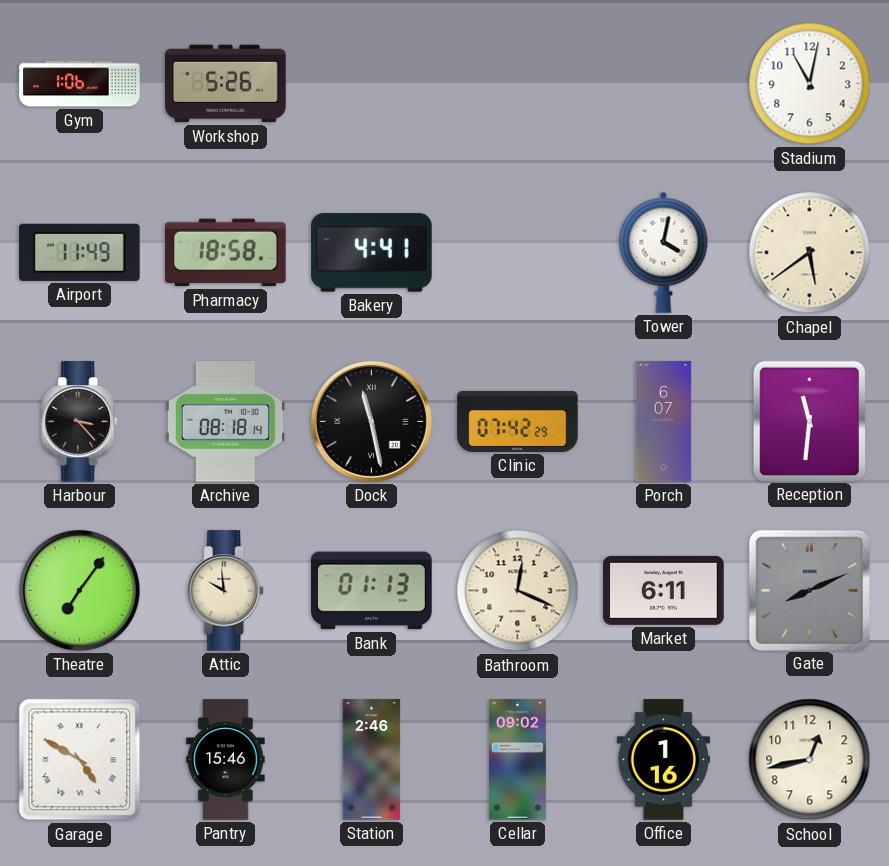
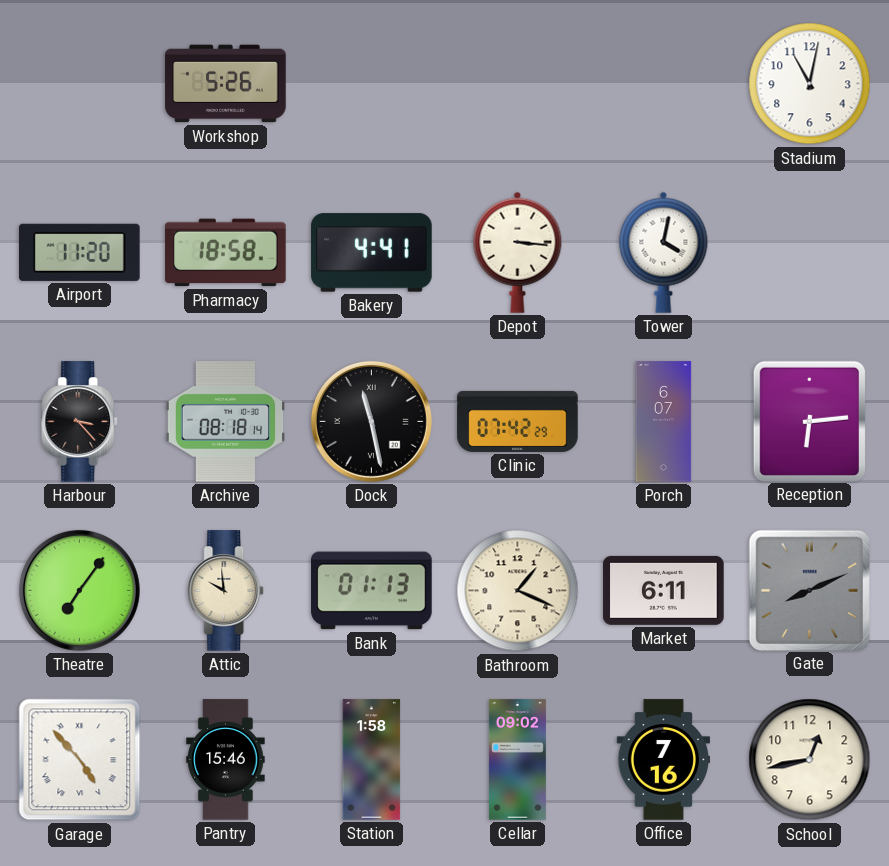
Gym: 1:06 -> none (80, 84)
Airport: 11:49 -> 11:20 (80, 252)
Depot: none -> 3:16 (518, 252)
Chapel: 5:39 -> none (810, 253)
Reception: 11:31 -> 6:14 (809, 421)
Bathroom: 12:19 -> 1:19 (518, 591)
Garage: 4:50 -> 4:53 (80, 760)
Station: 2:46 -> 1:58 (372, 760)
Office: 1:16 -> 7:16 (663, 760)
